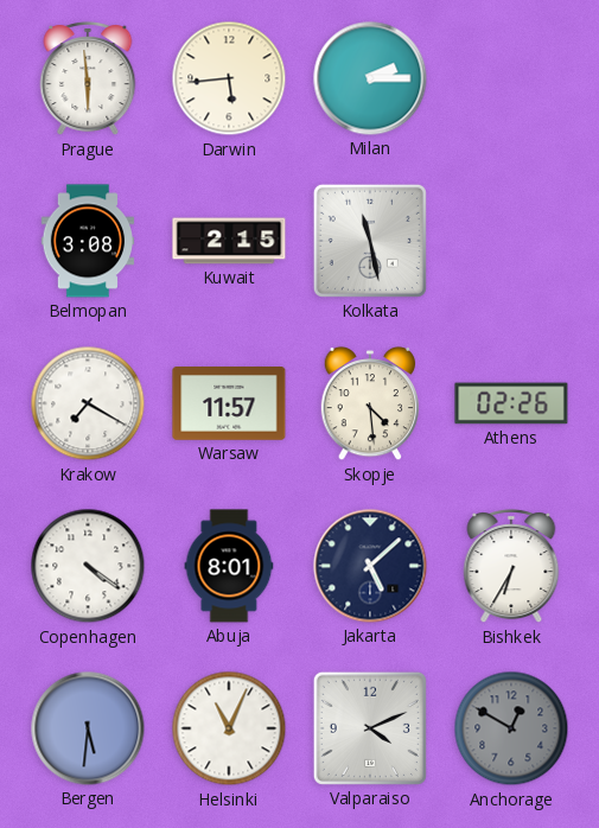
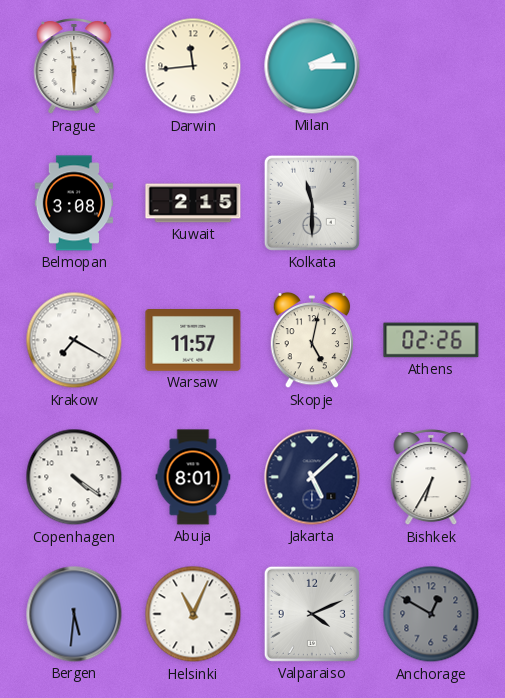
Darwin: 5:44 -> 11:44 (193, 66)
Kolkata: 11:28 -> 11:30 (312, 203)
Skopje: 4:29 -> 5:02 (312, 340)
